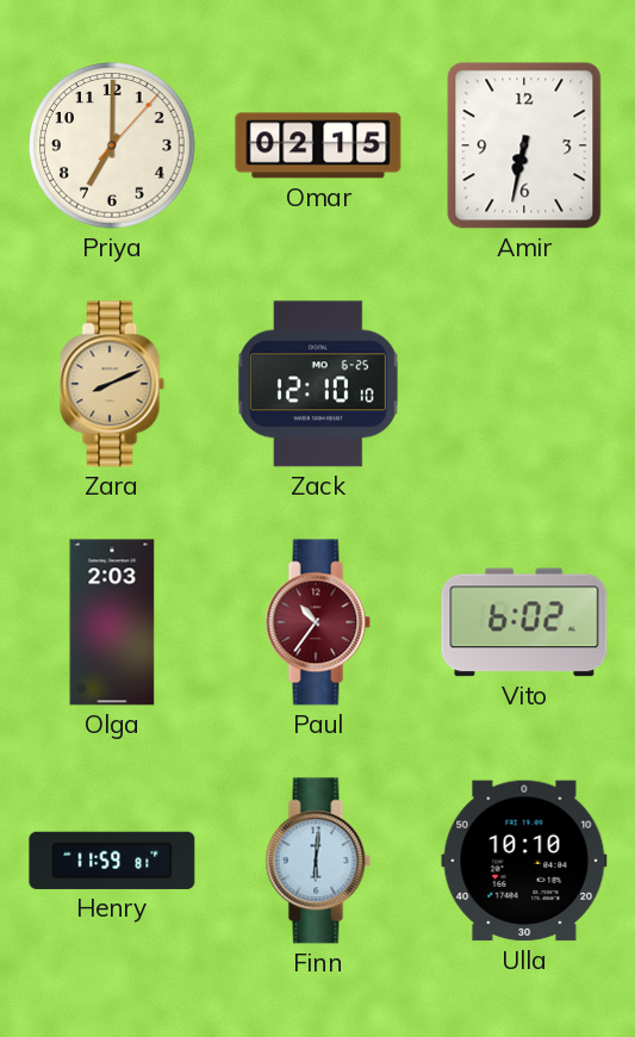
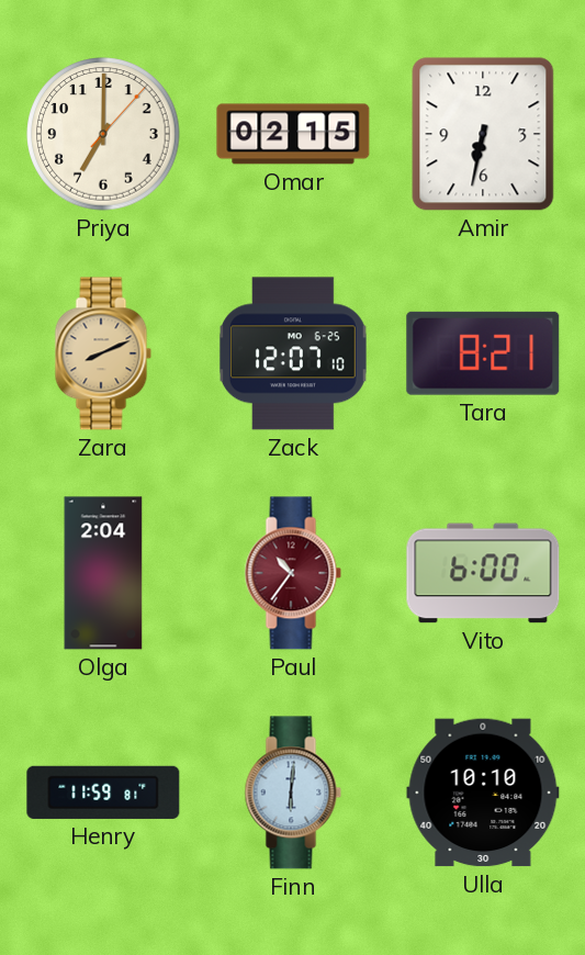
Zack: 12:10 -> 12:07 (293, 353)
Tara: none -> 8:21 (483, 353)
Olga: 2:03 -> 2:04 (103, 573)
Vito: 6:02 -> 6:00 (483, 573)
